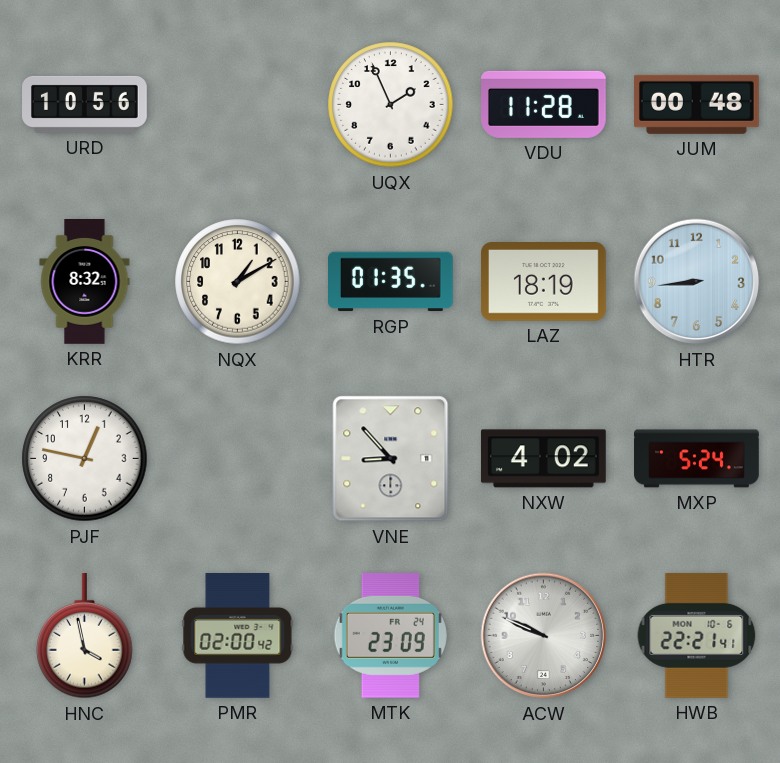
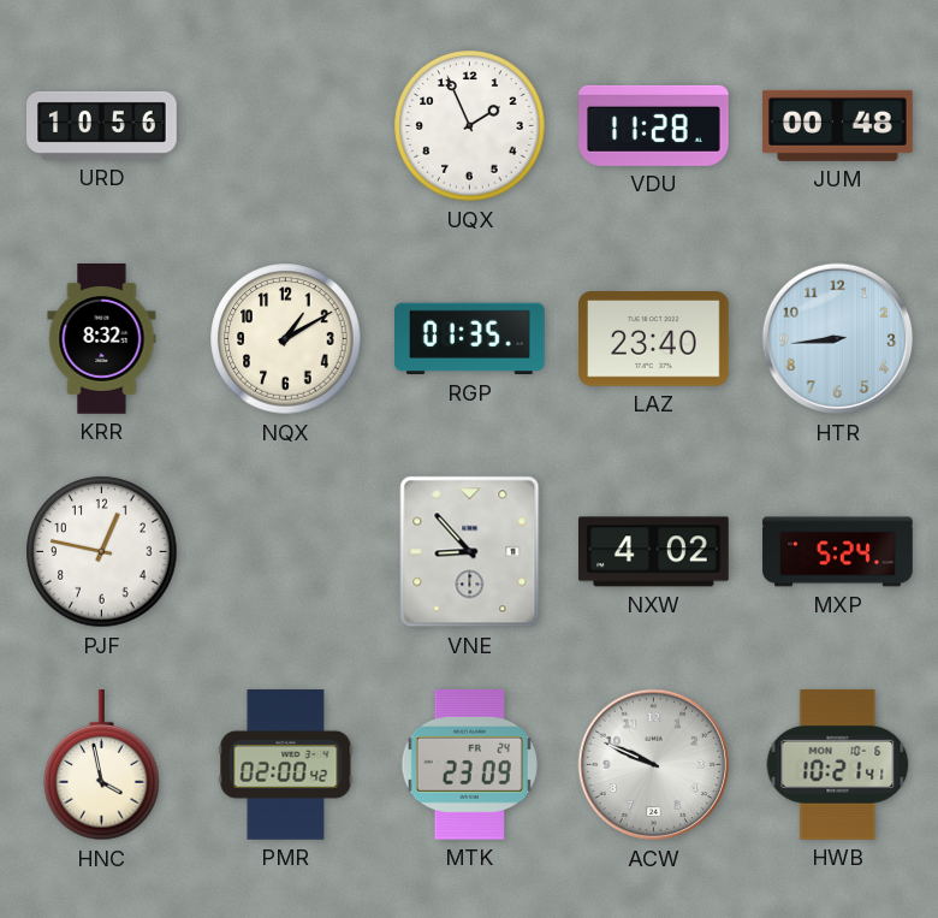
LAZ: 18:19 -> 23:40 (654, 339)
HWB: 22:21 -> 10:21 (838, 764)
